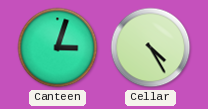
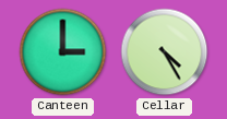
Canteen: 3:03 -> 3:00 (63, 52)
